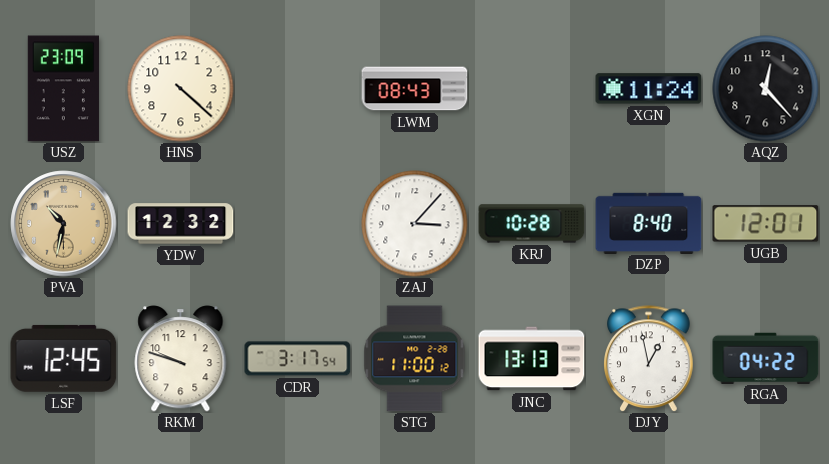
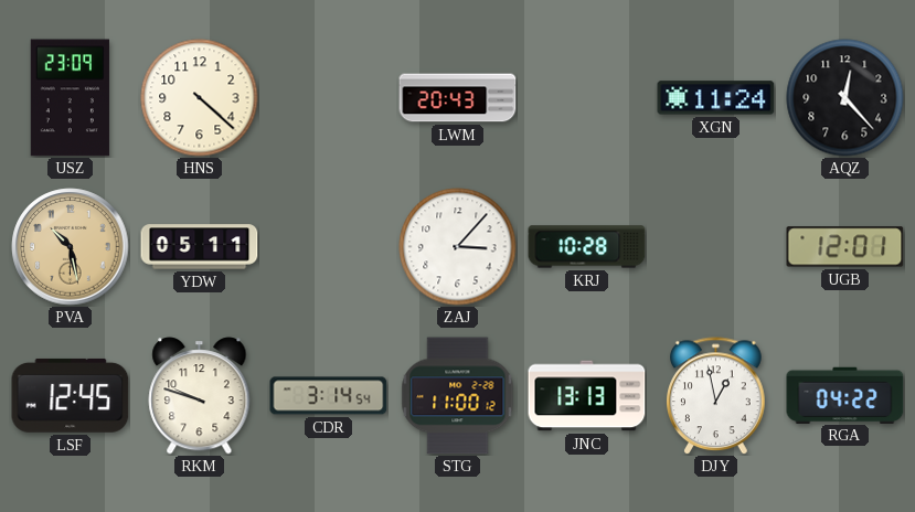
LWM: 08:43 -> 20:43 (458, 98)
PVA: 10:32 -> 10:28 (71, 247)
YDW: 12:32 -> 05:11 (200, 247)
DZP: 8:40 -> none (649, 223)
CDR: 3:17 -> 3:14 (329, 396)
